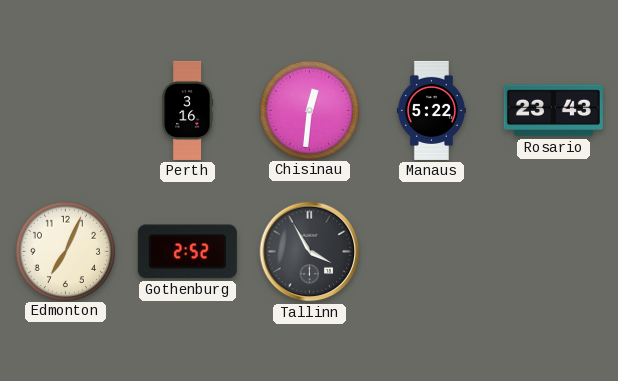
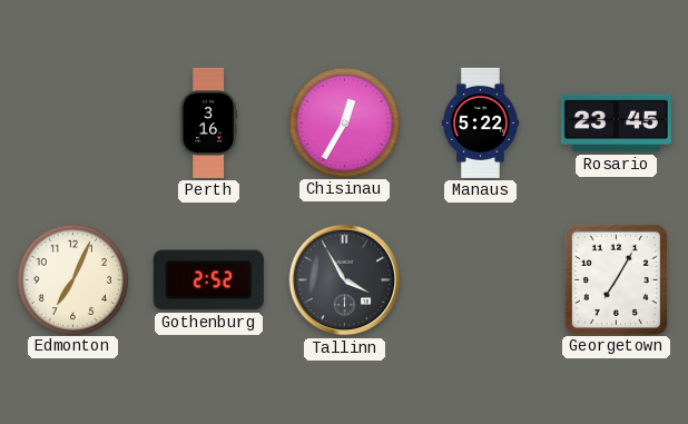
Chisinau: 12:31 -> 12:35 (344, 122)
Rosario: 23:43 -> 23:45 (616, 124)
Georgetown: none -> 7:05 (616, 279)
